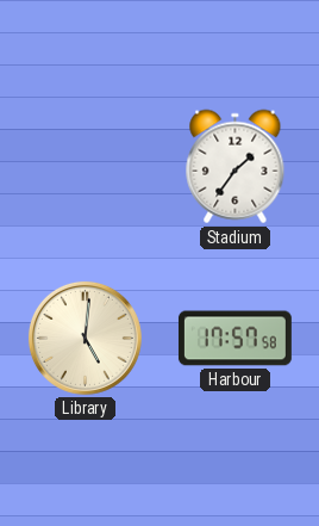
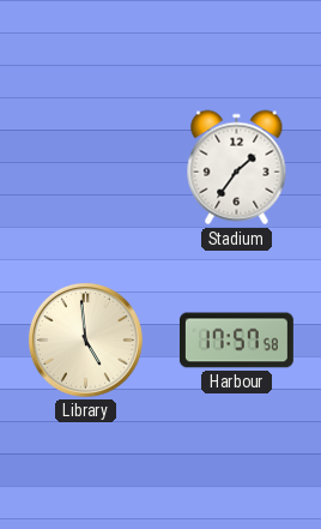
Library: 5:01 -> 4:59 (85, 339)
